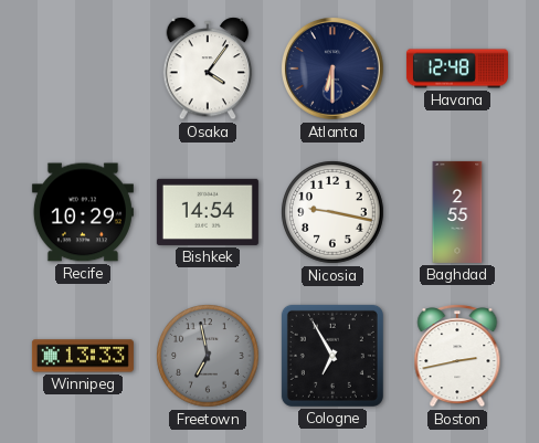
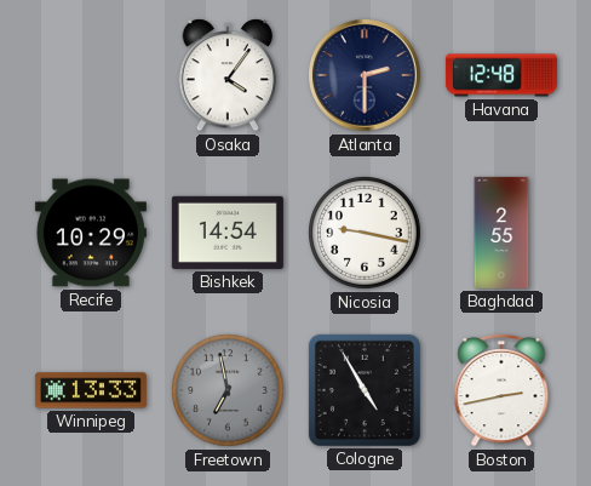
Atlanta: 6:30 -> 2:30 (366, 76)
Cologne: 6:55 -> 4:55 (365, 390)
